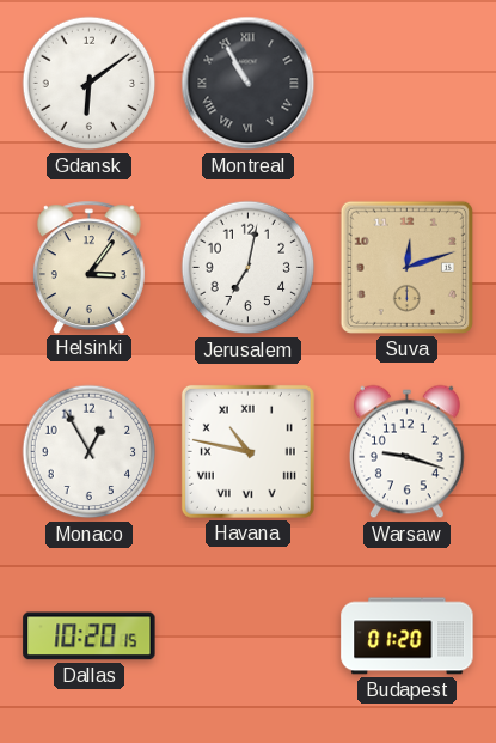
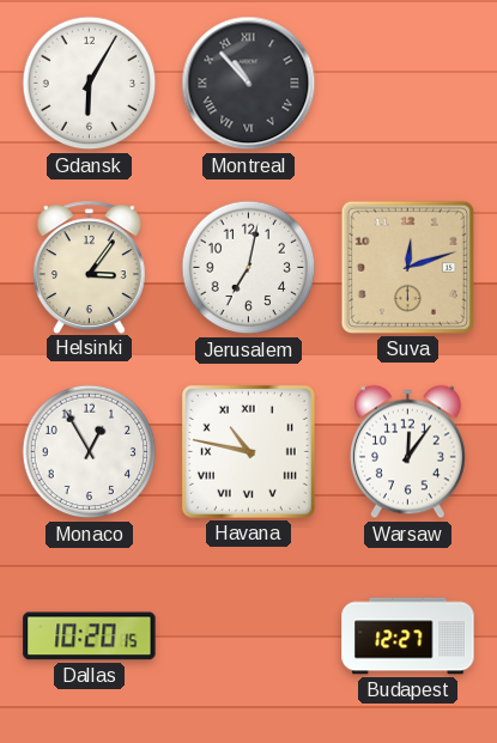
Gdansk: 6:09 -> 6:05 (90, 84)
Montreal: 10:55 -> 10:53 (249, 84)
Warsaw: 9:18 -> 12:06 (407, 452)
Budapest: 01:20 -> 12:27 (408, 637)
